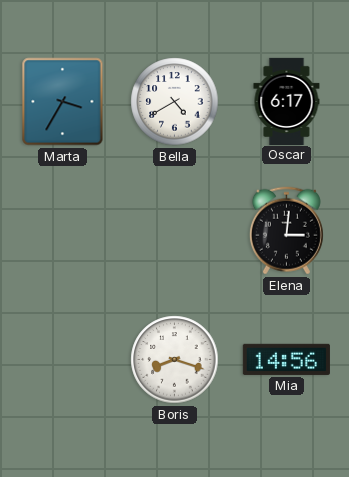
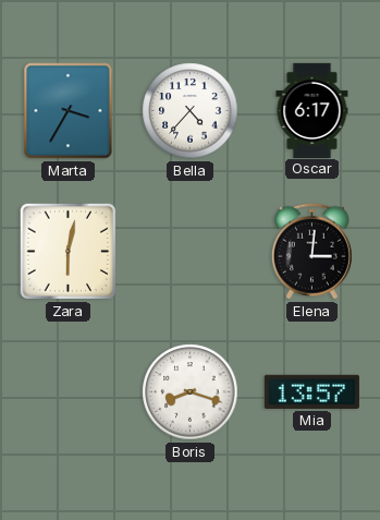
Bella: 4:40 -> 4:37 (191, 111)
Zara: none -> 6:02 (69, 252)
Mia: 14:56 -> 13:57 (311, 391)
